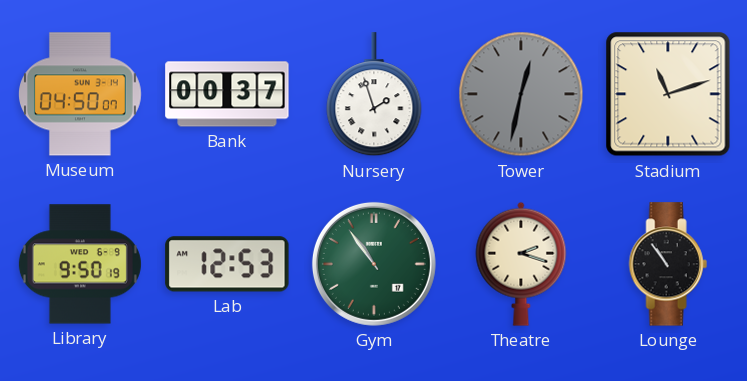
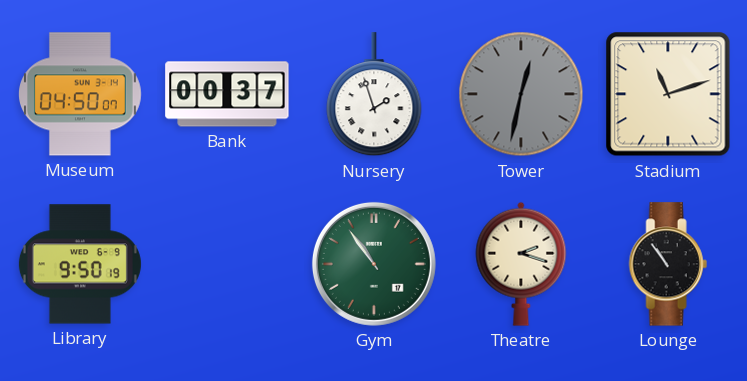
Lab: 12:53 -> none (227, 264)
